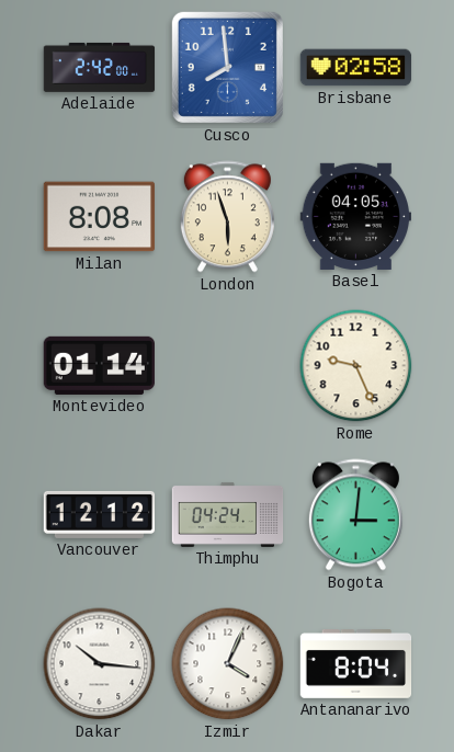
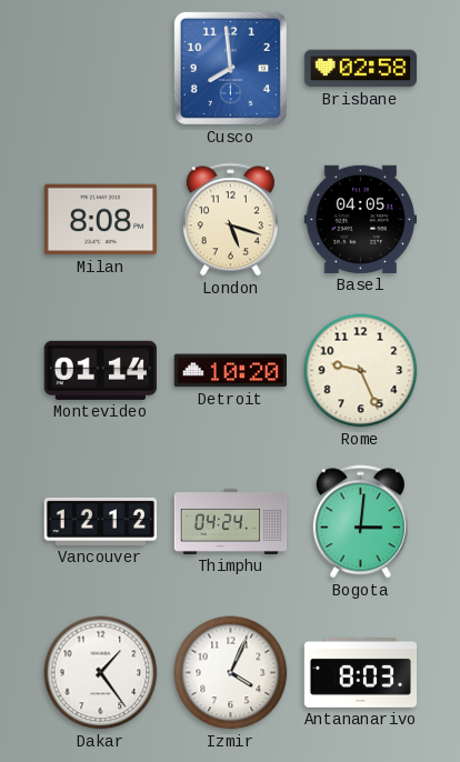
Adelaide: 2:42 -> none (100, 67)
London: 5:57 -> 5:18 (230, 220)
Detroit: none -> 10:20 (230, 371)
Dakar: 10:16 -> 1:24 (101, 673)
Antananarivo: 8:04 -> 8:03 (361, 673)
